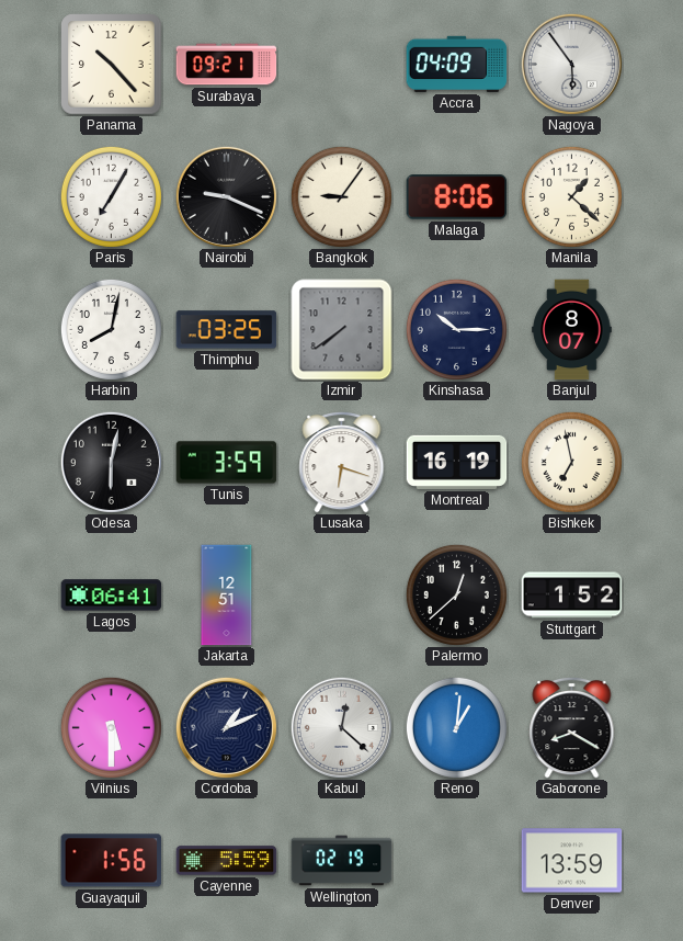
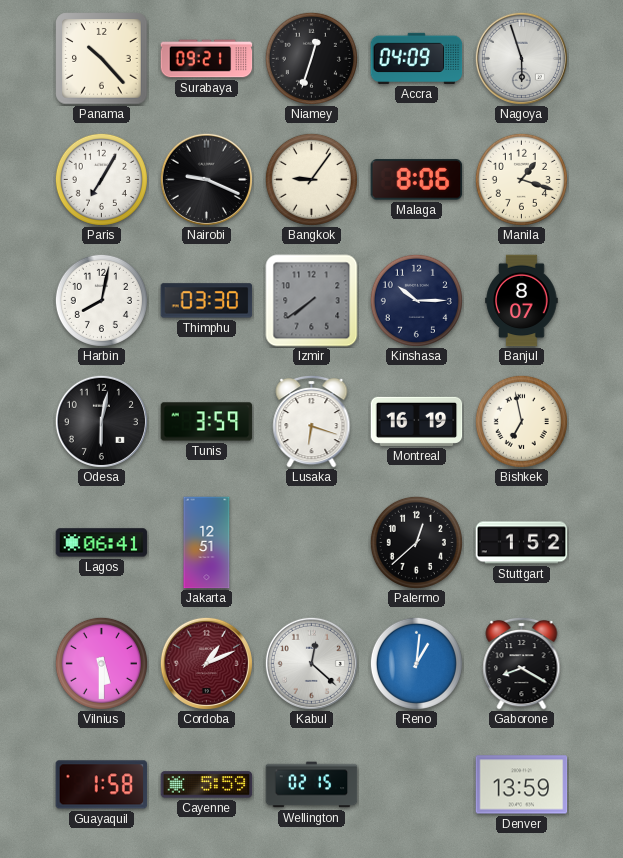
Niamey: none -> 12:33 (311, 58)
Nagoya: 5:54 -> 5:57 (521, 58)
Manila: 1:22 -> 1:18 (521, 179)
Thimphu: 03:25 -> 03:30 (207, 301)
Cordoba dial: navy -> burgundy (206, 663)
Guayaquil: 1:56 -> 1:58 (102, 785)
Wellington: 02:19 -> 02:15 (312, 785)
